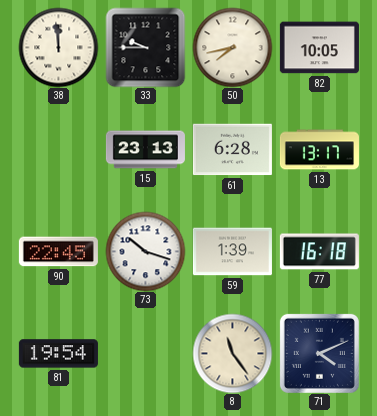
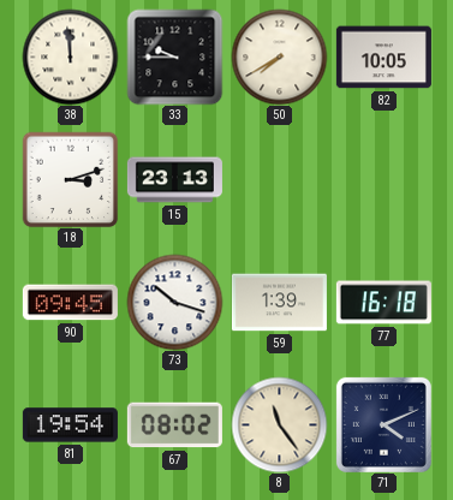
50: 7:43 -> 7:40 (279, 56)
18: none -> 3:12 (70, 179)
61: 6:28 -> none (232, 150)
13: 13:17 -> none (319, 150)
90: 22:45 -> 09:45 (70, 303)
67: none -> 08:02 (174, 425)
